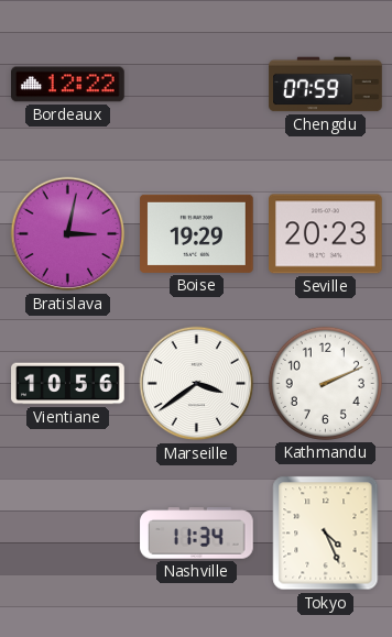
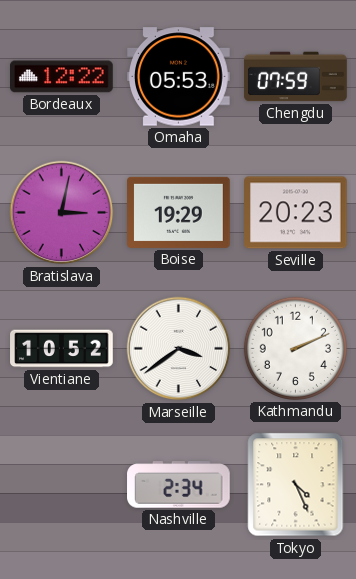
Omaha: none -> 05:53 (179, 77)
Vientiane: 10:56 -> 10:52 (62, 349)
Nashville: 11:34 -> 2:34 (179, 485)
